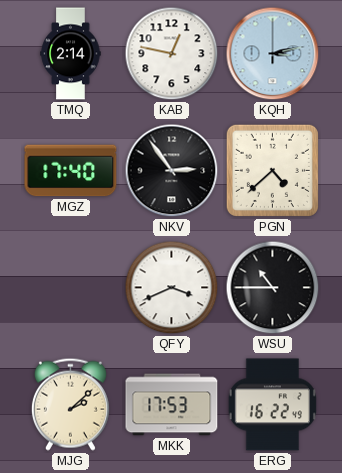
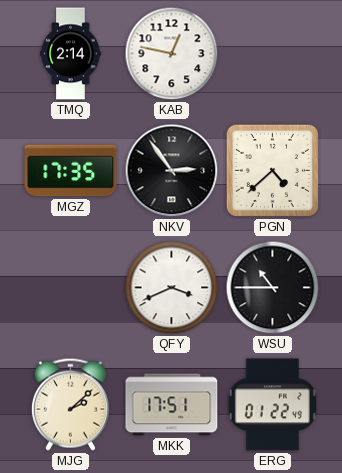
KQH: 3:13 -> none (273, 54)
MGZ: 17:40 -> 17:35 (71, 171)
MKK: 17:53 -> 17:51 (172, 405)
ERG: 16:22 -> 01:22 (272, 405)
